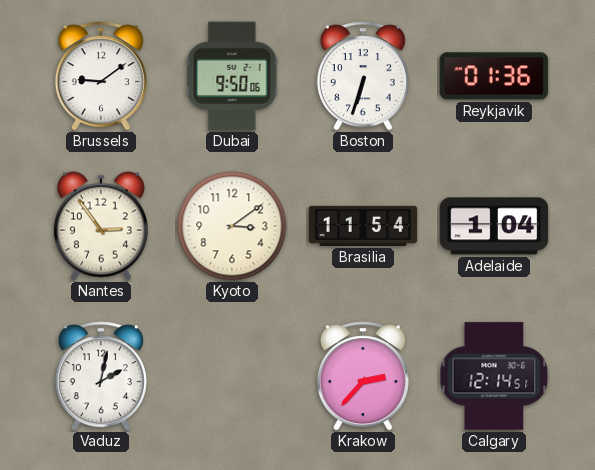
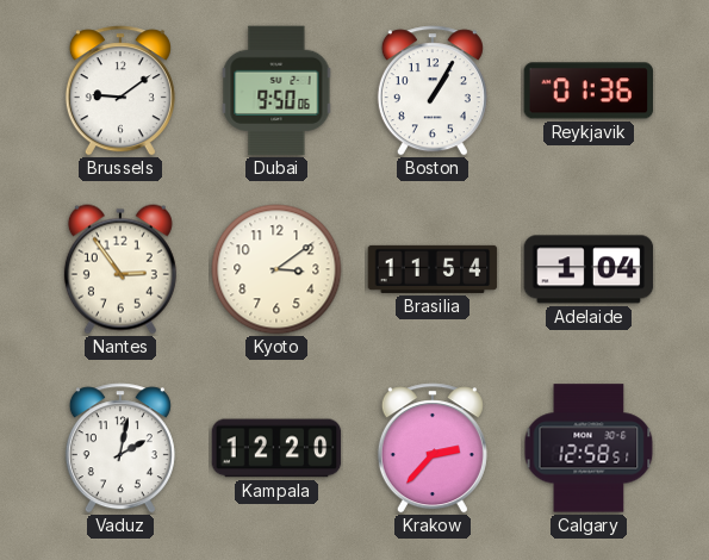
Boston: 6:33 -> 1:05 (433, 91)
Kampala: none -> 12:20 (276, 448)
Calgary: 12:14 -> 12:58 (589, 448)
